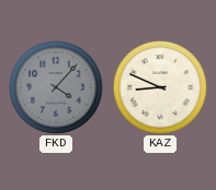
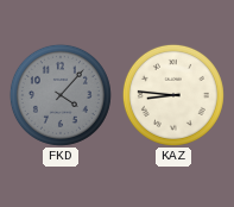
KAZ: 8:49 -> 8:46 (173, 95)
